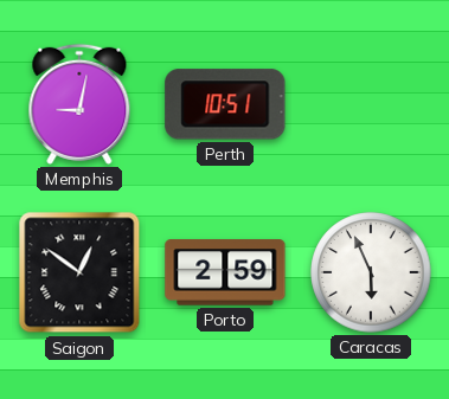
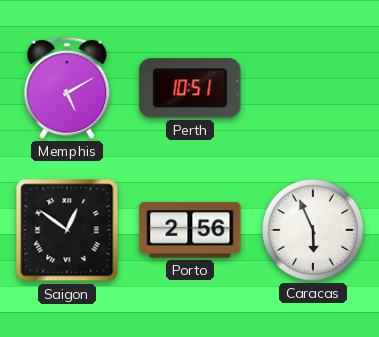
Memphis: 9:02 -> 5:10 (67, 88)
Porto: 2:59 -> 2:56 (190, 230)
